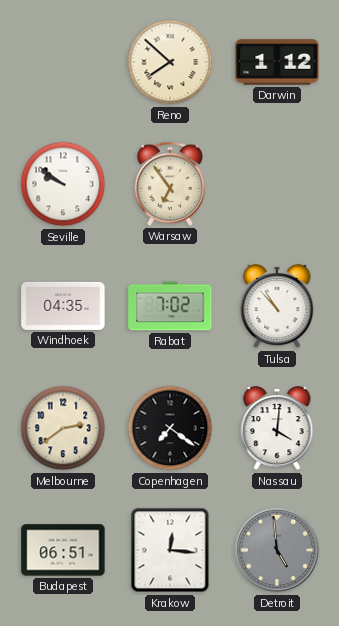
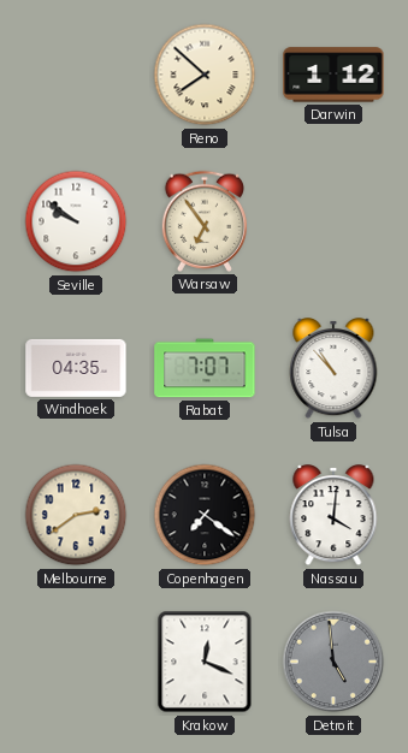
Rabat: 7:02 -> 7:07 (205, 368)
Budapest: 06:51 -> none (63, 550)
Krakow: 12:16 -> 12:19 (205, 662)
